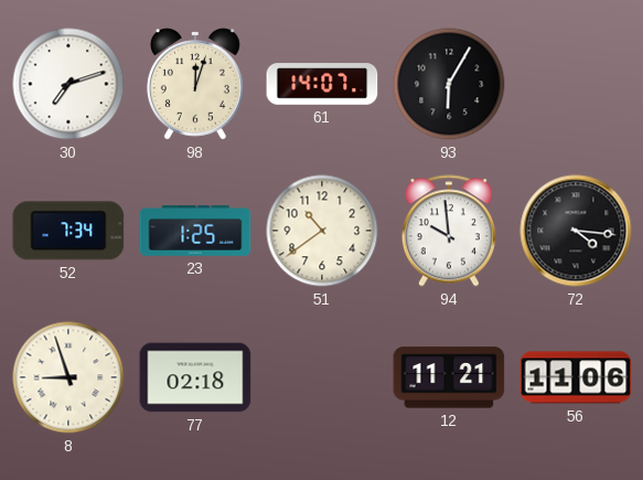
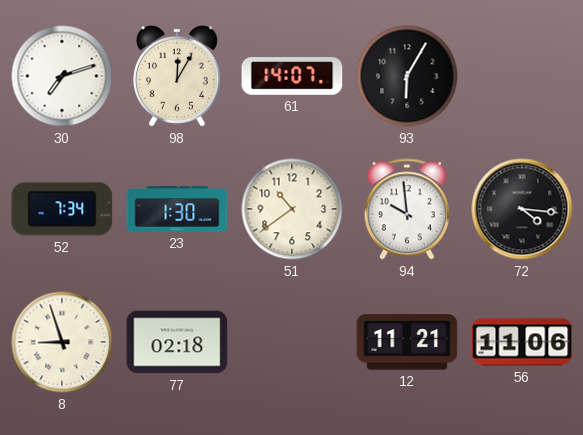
98: 12:03 -> 12:05 (177, 77)
23: 1:25 -> 1:30 (177, 209)
